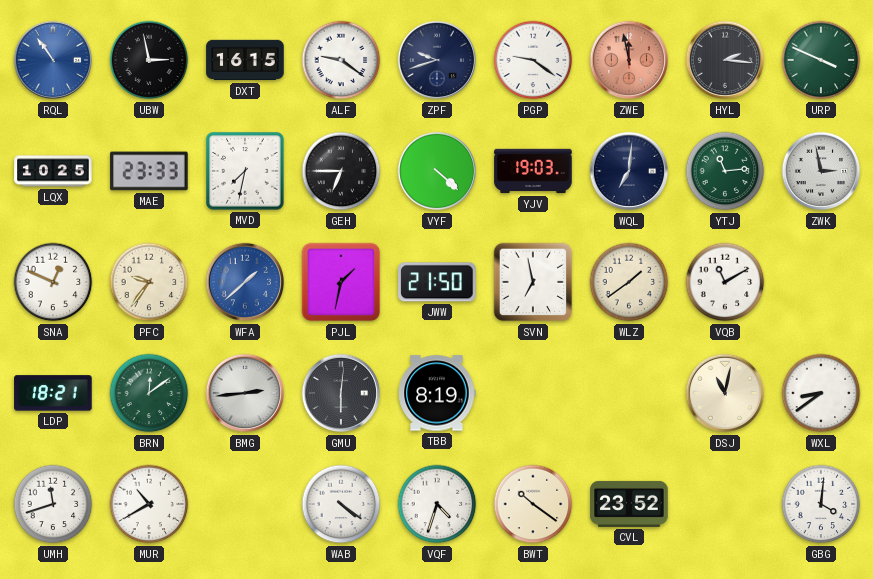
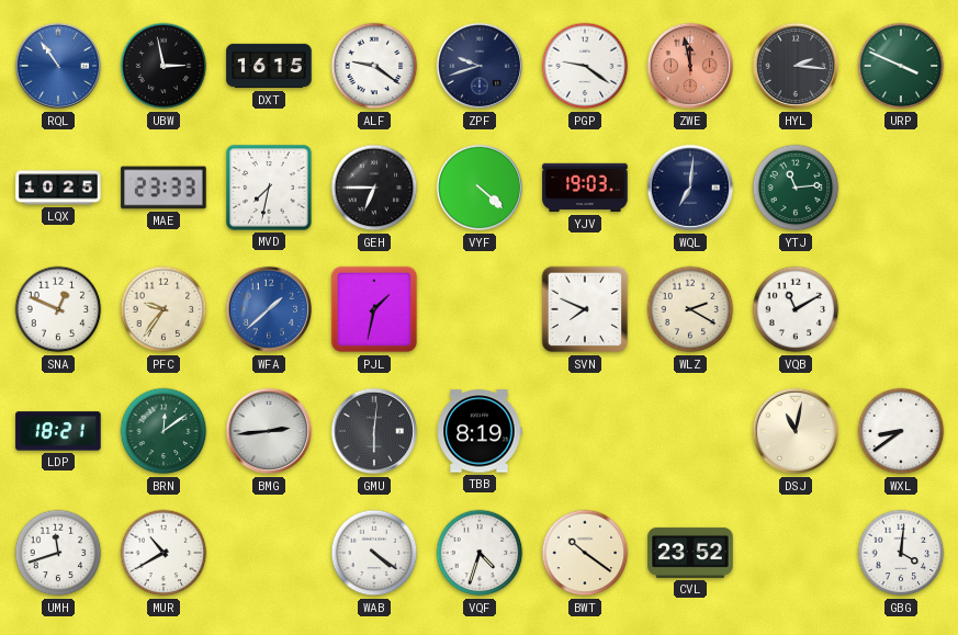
ZWK: 2:58 -> none (821, 171)
JWW: 21:50 -> none (437, 282)
SVN: 6:58 -> 7:49 (585, 309)
WLZ: 1:39 -> 2:20 (690, 309)
